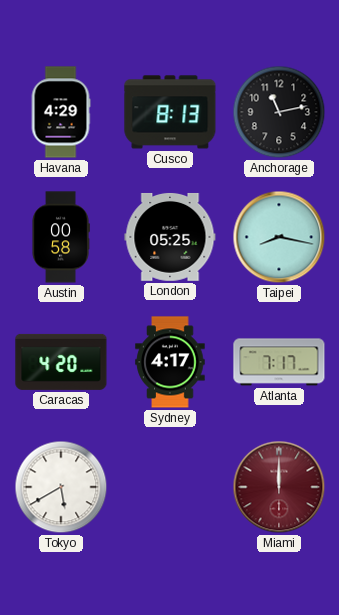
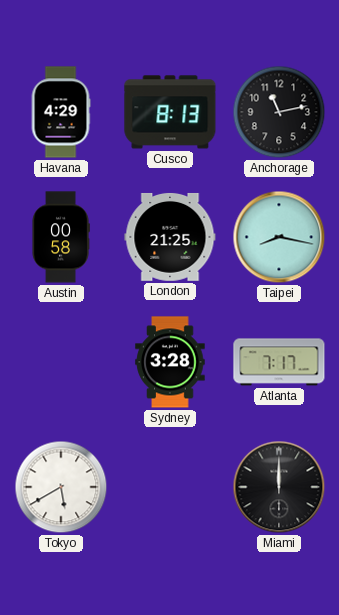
London: 05:25 -> 21:25 (170, 237)
Caracas: 4:20 -> none (61, 362)
Sydney: 4:17 -> 3:28 (170, 362)
Miami dial: burgundy -> black (279, 487)
